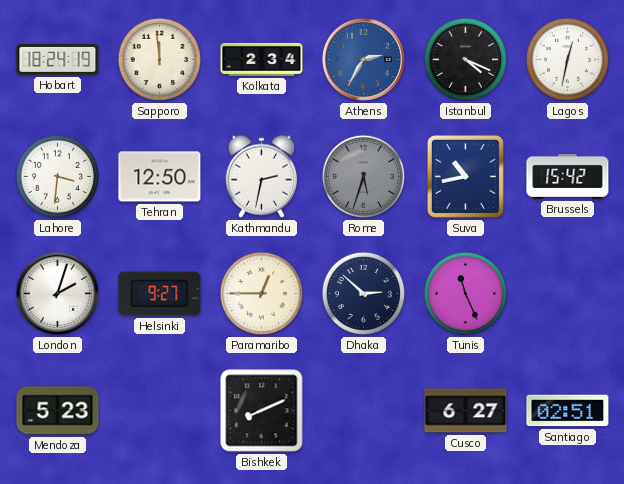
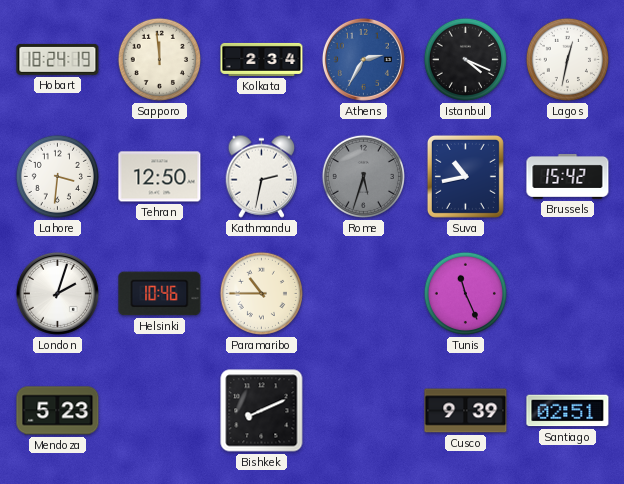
Helsinki: 9:27 -> 10:46 (160, 294)
Paramaribo: 12:45 -> 10:45 (261, 293)
Dhaka: 2:52 -> none (363, 293)
Cusco: 6:27 -> 9:39 (466, 411)
